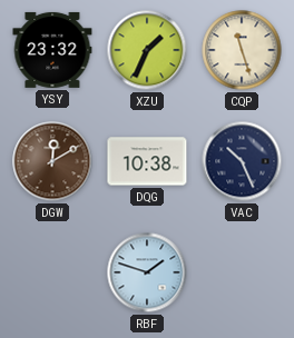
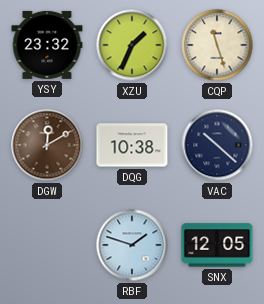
VAC: 10:26 -> 10:22 (217, 145)
SNX: none -> 12:05 (217, 245)
